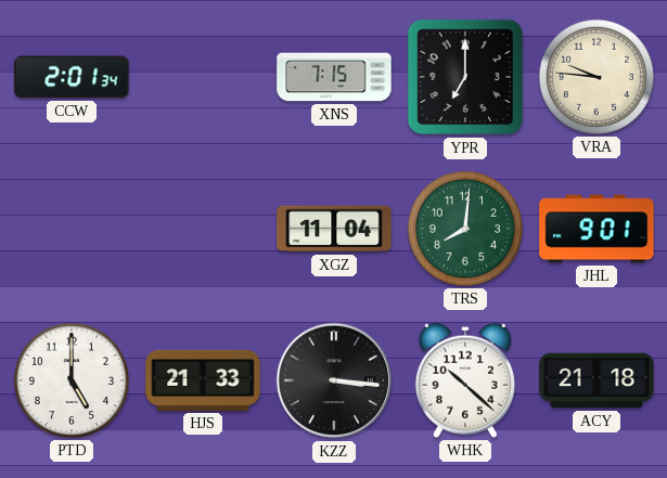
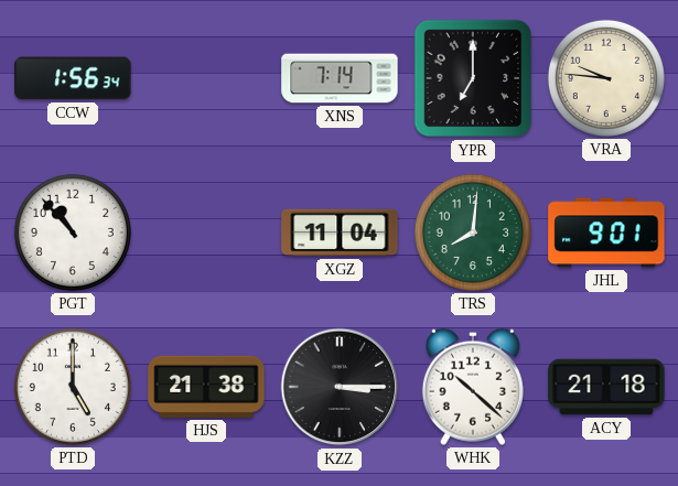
CCW: 2:01 -> 1:56 (73, 78)
XNS: 7:15 -> 7:14 (340, 78)
PGT: none -> 10:53 (73, 233)
HJS: 21:33 -> 21:38 (206, 387)
KZZ: 3:16 -> 3:15 (340, 387)
